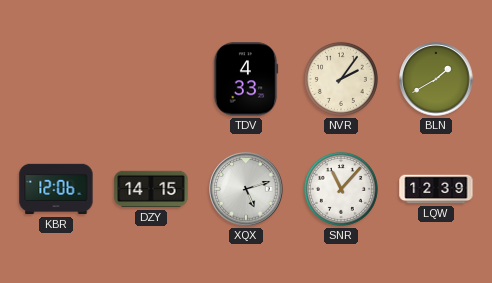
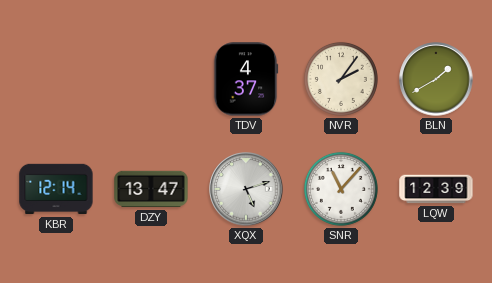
TDV: 4:33 -> 4:37 (246, 79)
KBR: 12:06 -> 12:14 (56, 189)
DZY: 14:15 -> 13:47 (151, 189)
